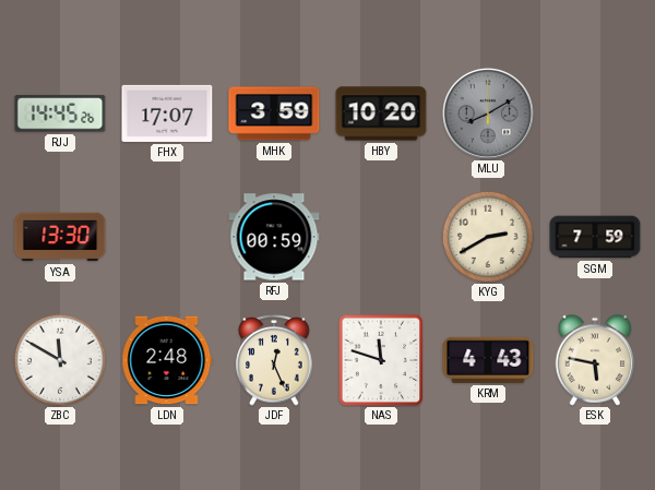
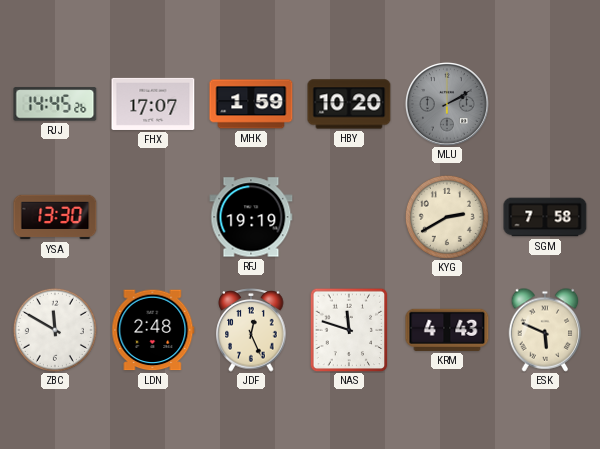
MHK: 3:59 -> 1:59 (251, 104)
MLU: 8:10 -> 2:10 (447, 104)
RFJ: 00:59 -> 19:19 (251, 217)
SGM: 7:59 -> 7:58 (545, 217)
ESK: 5:47 -> 5:49 (545, 330)
